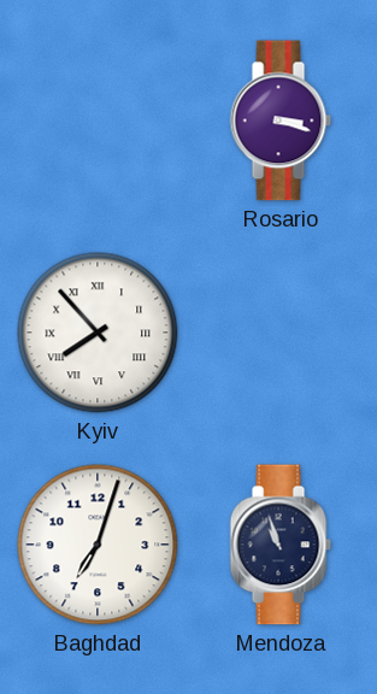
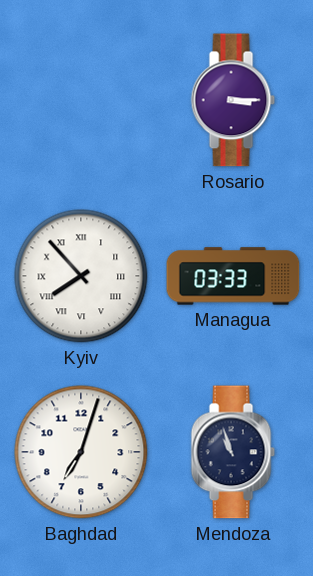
Rosario: 3:18 -> 3:15 (233, 100)
Managua: none -> 03:33 (233, 276)
